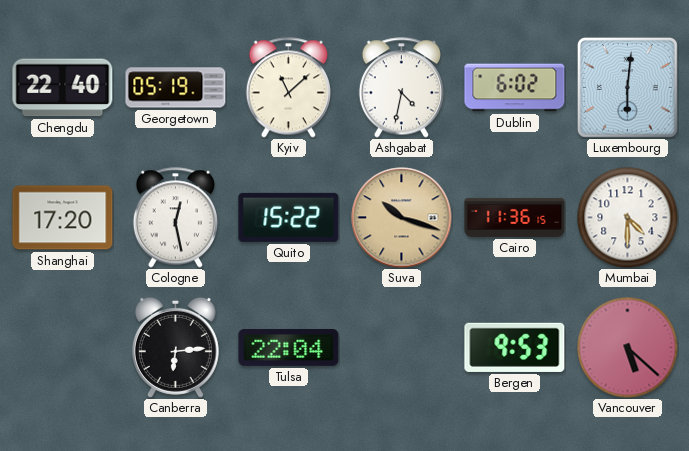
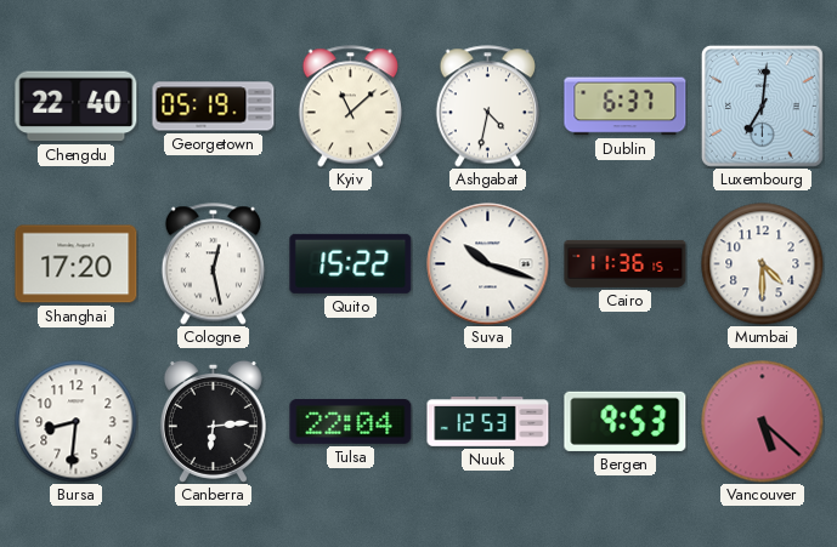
Dublin: 6:02 -> 6:37 (626, 107)
Luxembourg: 6:01 -> 7:01 (762, 106)
Suva dial: champagne -> white (488, 264)
Bursa: none -> 8:31 (77, 422)
Nuuk: none -> 12:53 (488, 422)
